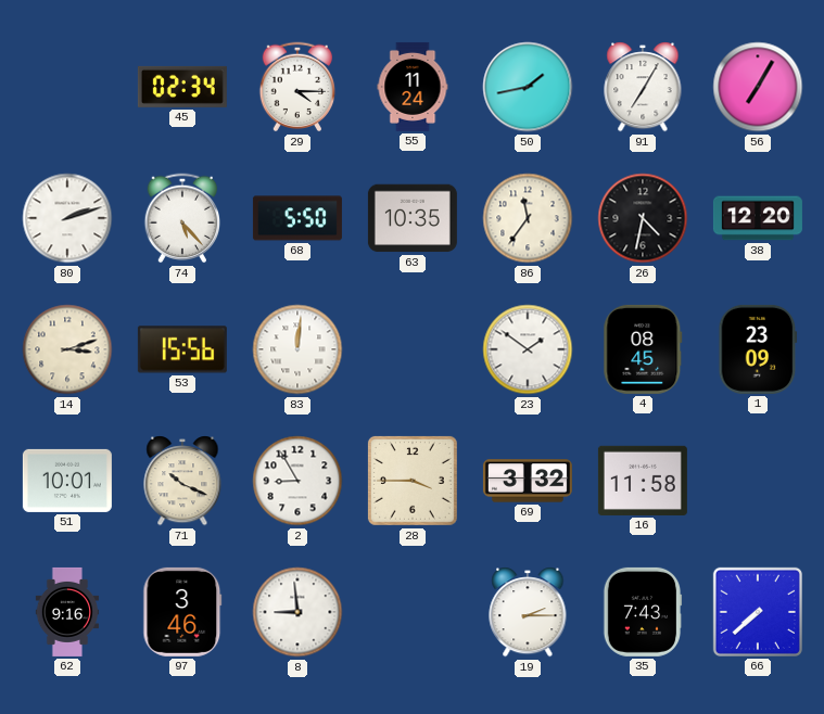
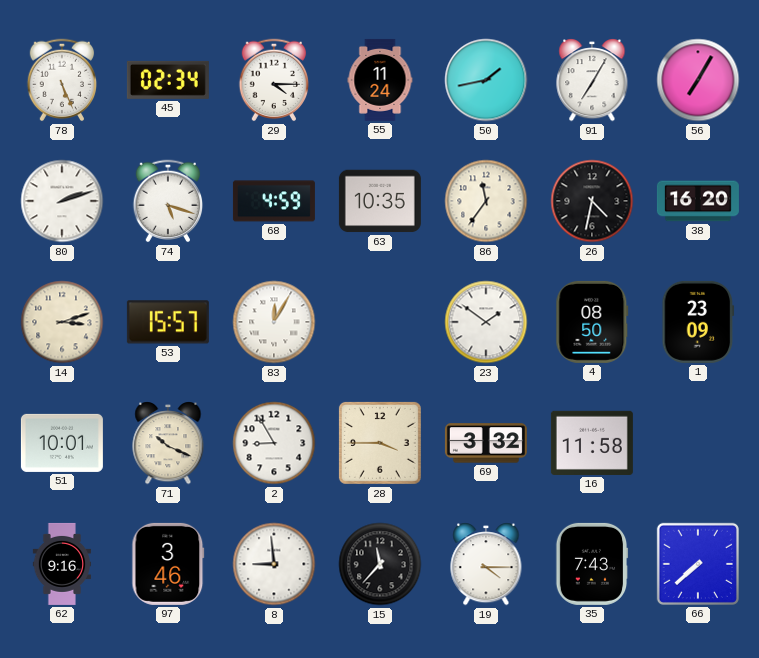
78: none -> 5:26 (62, 80)
74: 5:23 -> 5:18 (168, 201)
68: 5:50 -> 4:59 (274, 201)
38: 12:20 -> 16:20 (698, 201)
53: 15:56 -> 15:57 (168, 322)
83: 12:01 -> 12:05 (274, 322)
4: 08:45 -> 08:50 (592, 322)
15: none -> 11:37 (380, 564)
19: 2:15 -> 4:15 (486, 564)
